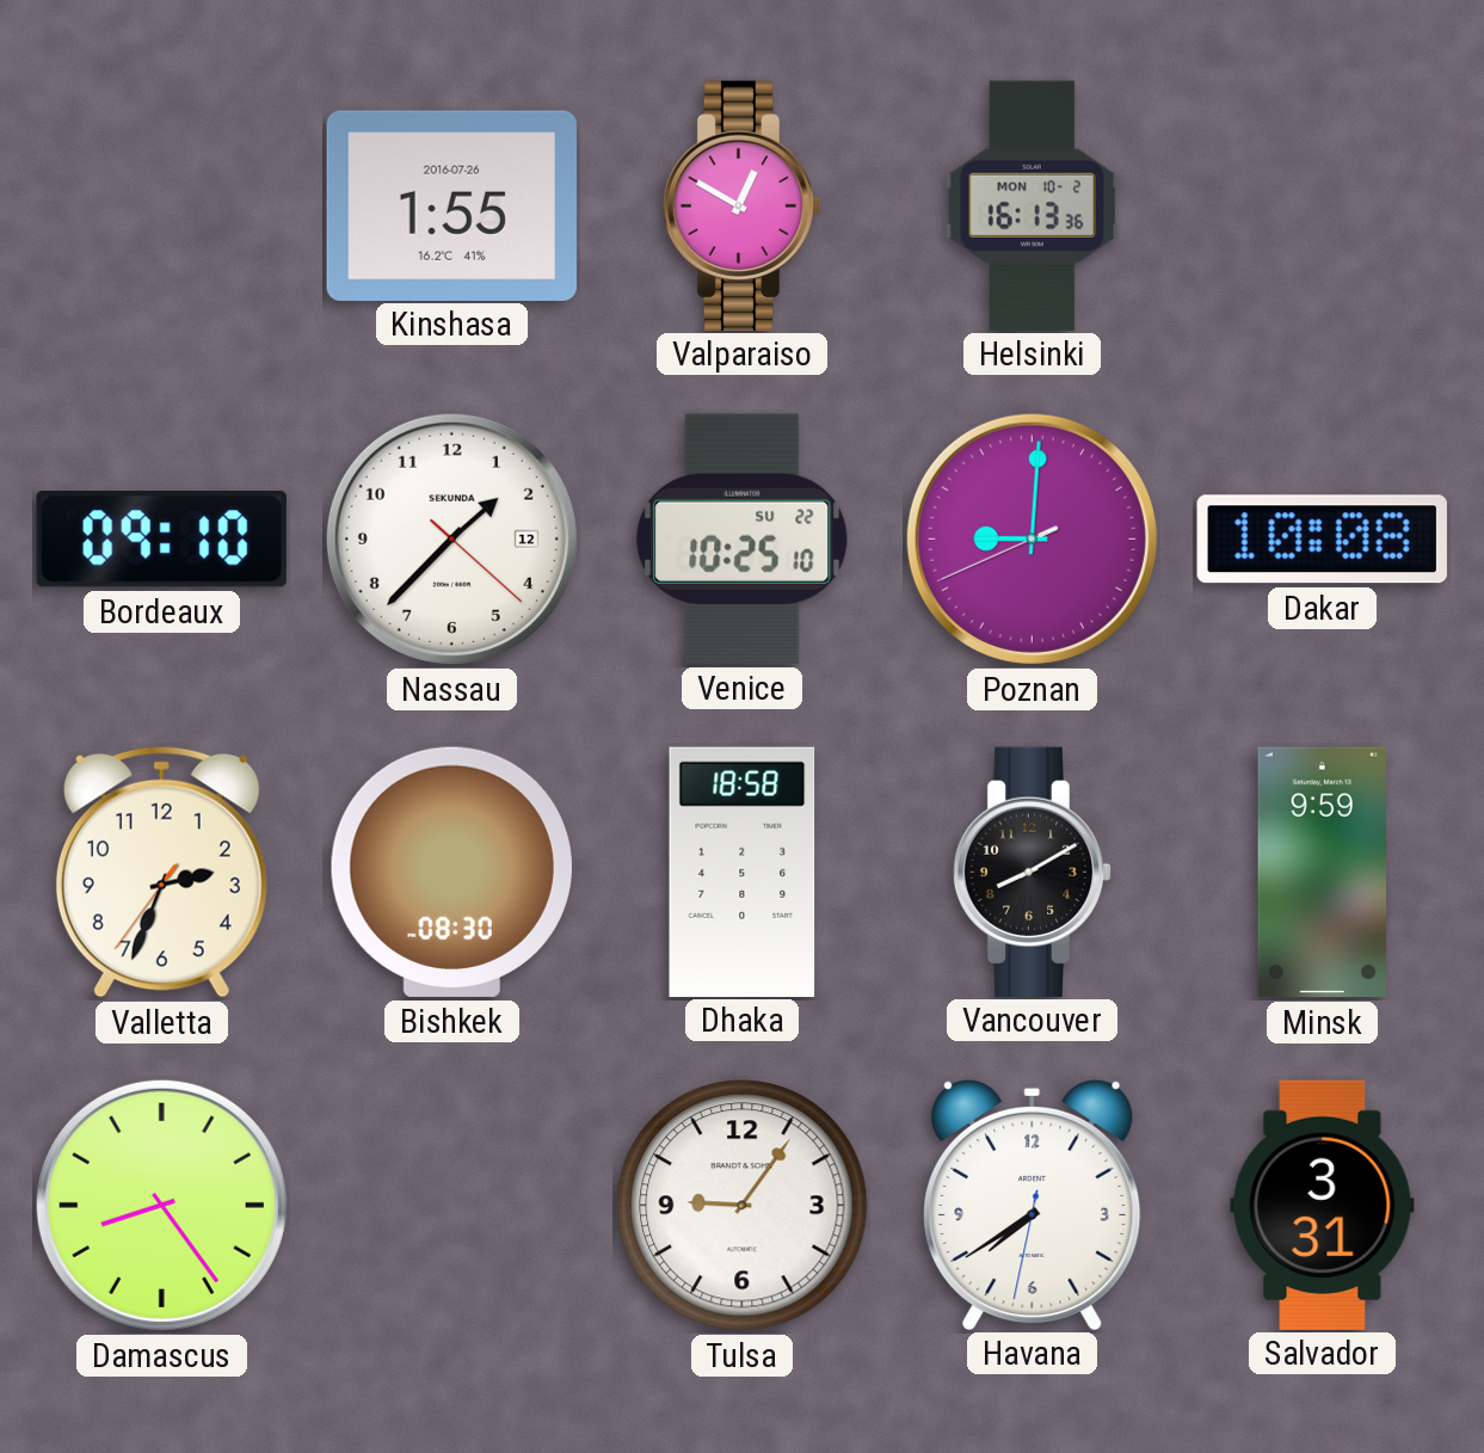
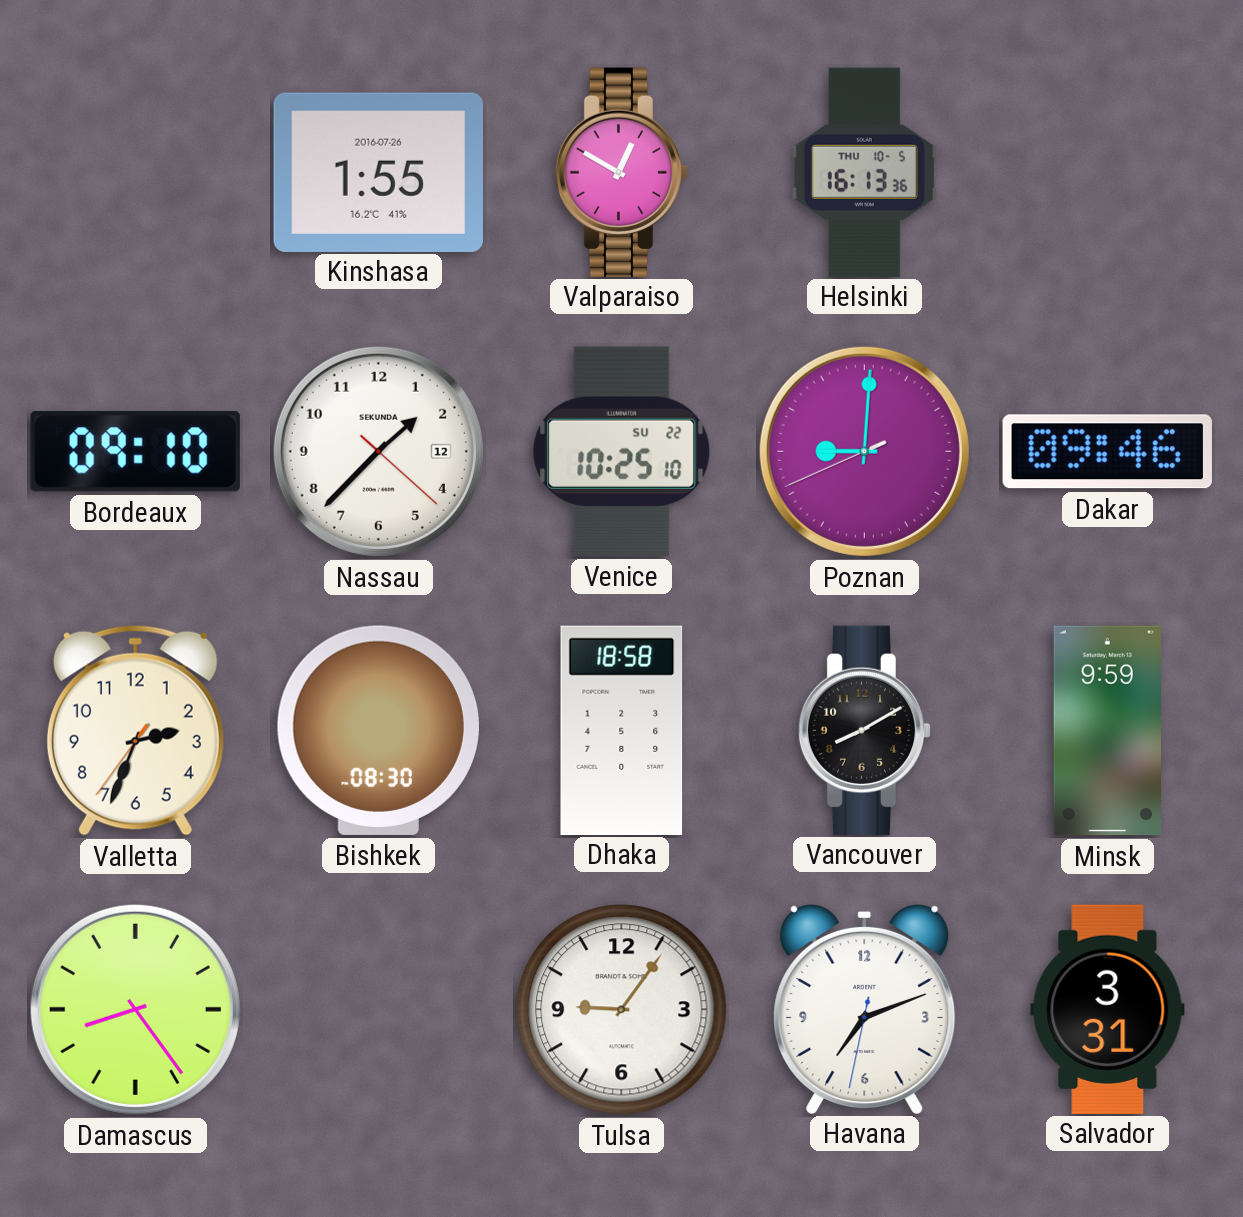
Helsinki date: MON 10-2 -> THU 10-5 (864, 172)
Dakar: 10:08 -> 09:46 (1107, 452)
Havana: 7:39 -> 7:11 (865, 1008)
